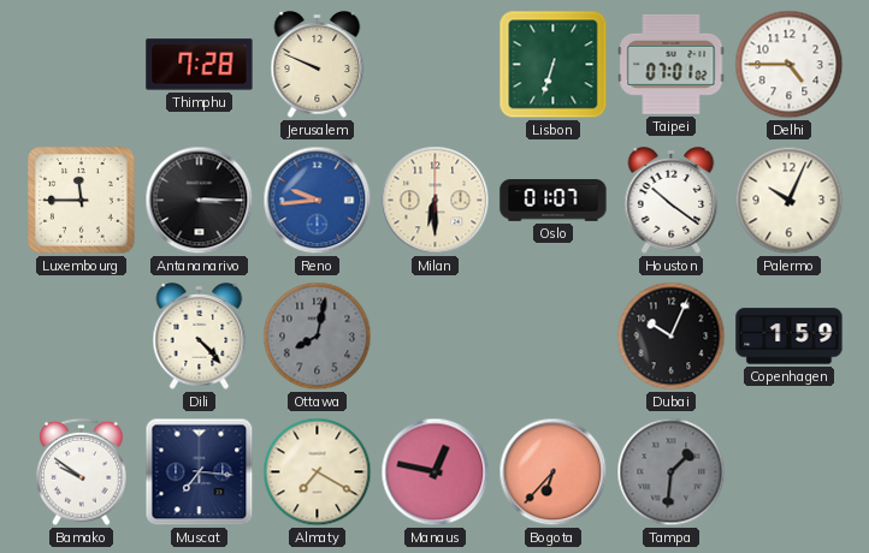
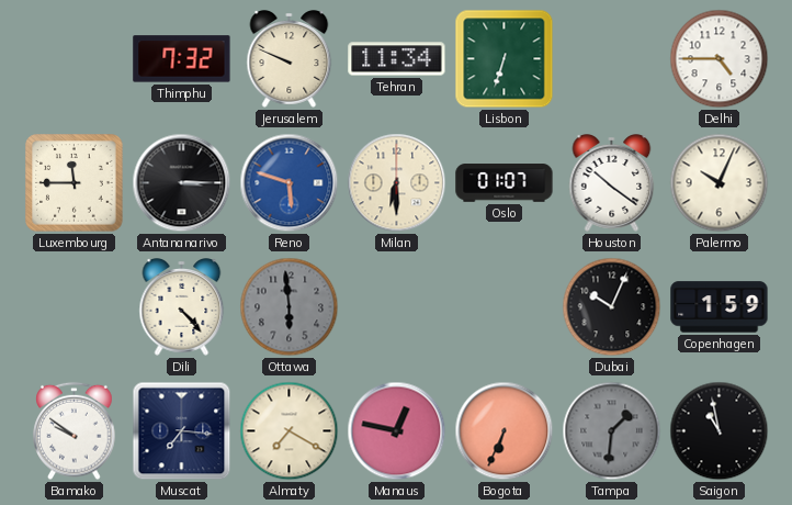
Thimphu: 7:28 -> 7:32 (182, 59)
Tehran: none -> 11:34 (397, 59)
Taipei: 07:01 -> none (672, 64)
Reno: 9:44 -> 5:48 (290, 183)
Ottawa: 8:02 -> 5:59 (290, 307)
Bogota: 6:37 -> 6:34 (505, 431)
Saigon: none -> 10:58 (720, 431)
